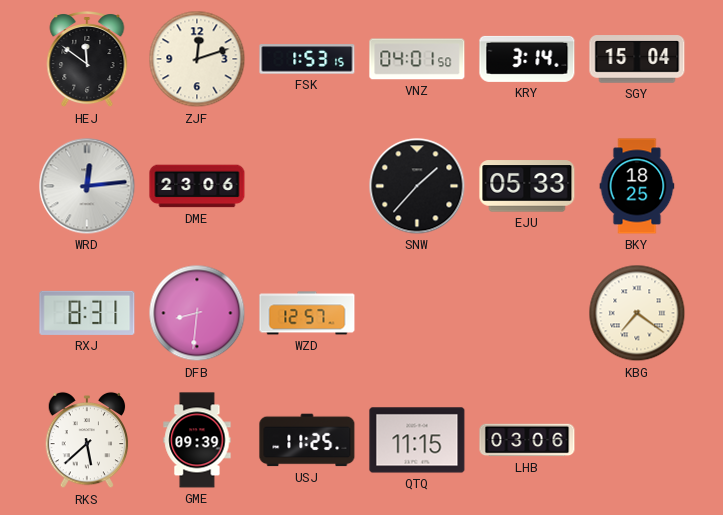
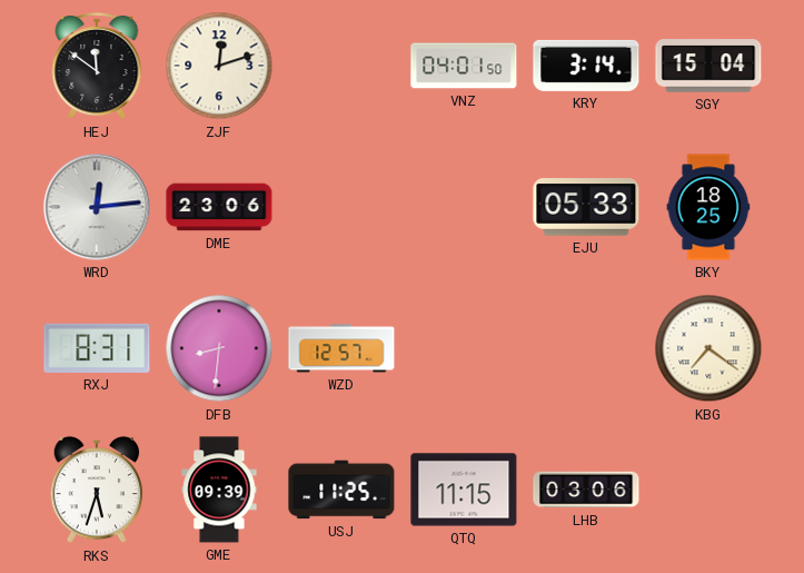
FSK: 1:53 -> none (307, 59)
SNW: 1:37 -> none (417, 186)
RKS: 5:38 -> 5:33 (97, 490)
